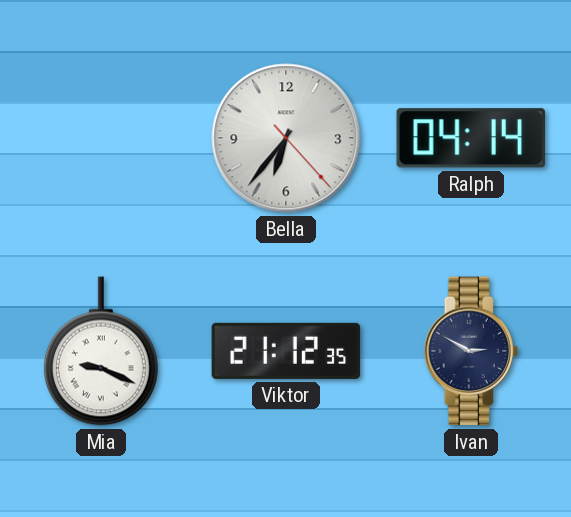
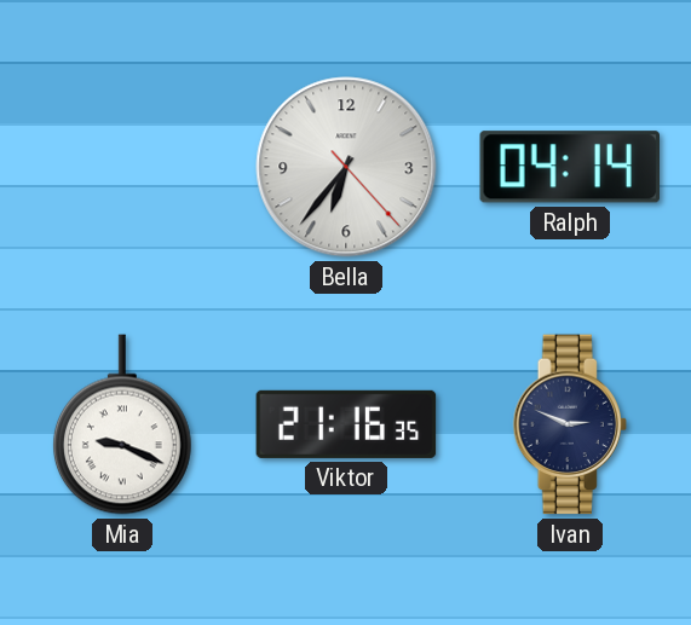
Viktor: 21:12 -> 21:16 (346, 424)
Ivan: 2:50 -> 2:49 (570, 424)
